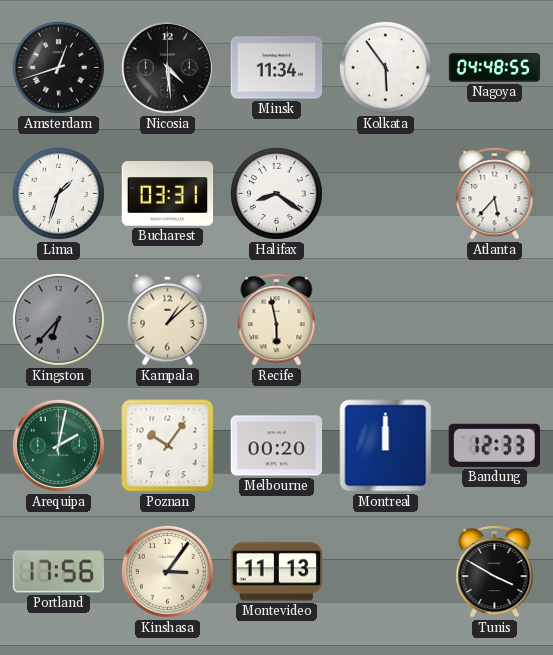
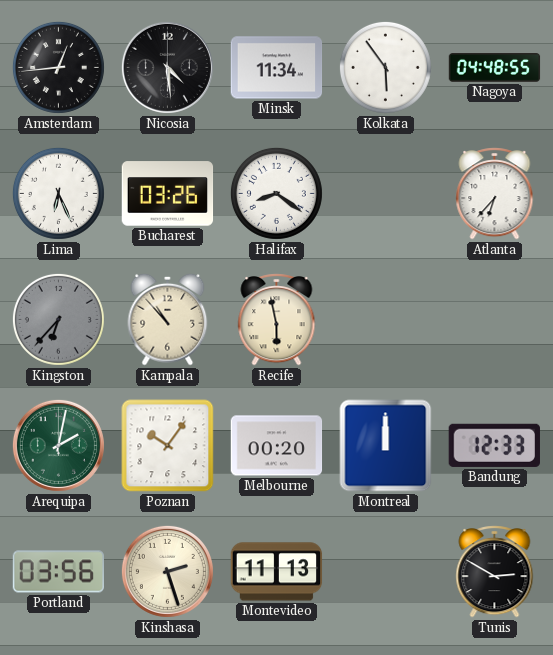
Amsterdam: 12:42 -> 12:44 (58, 67)
Lima: 1:33 -> 6:26 (58, 193)
Bucharest: 03:31 -> 03:26 (168, 194)
Atlanta: 5:37 -> 6:37 (495, 194)
Kampala: 1:08 -> 10:53 (168, 319)
Portland: 17:56 -> 03:56 (58, 572)
Kinshasa: 3:06 -> 2:27 (167, 571)
Tunis: 3:50 -> 2:50 (495, 572)
